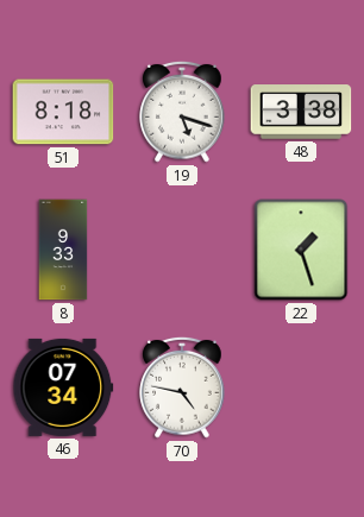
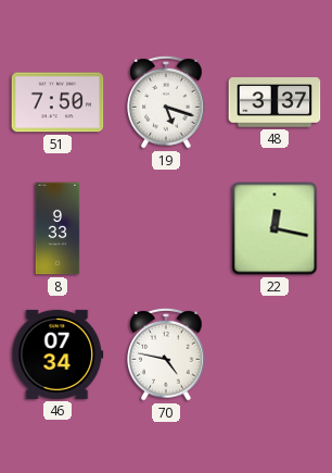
51: 8:18 -> 7:50 (58, 102)
48: 3:38 -> 3:37 (274, 102)
22: 1:27 -> 12:17 (274, 228)
